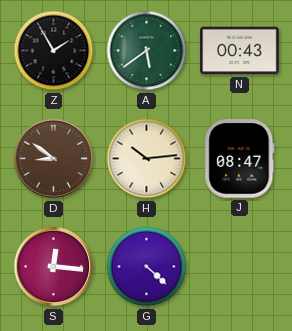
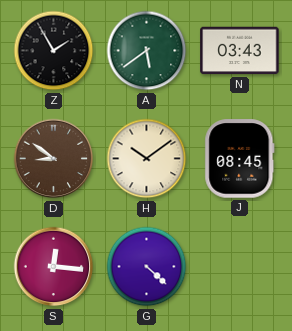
N: 00:43 -> 03:43 (240, 51)
H: 10:14 -> 10:09 (147, 159)
J: 08:47 -> 08:45 (240, 159)
